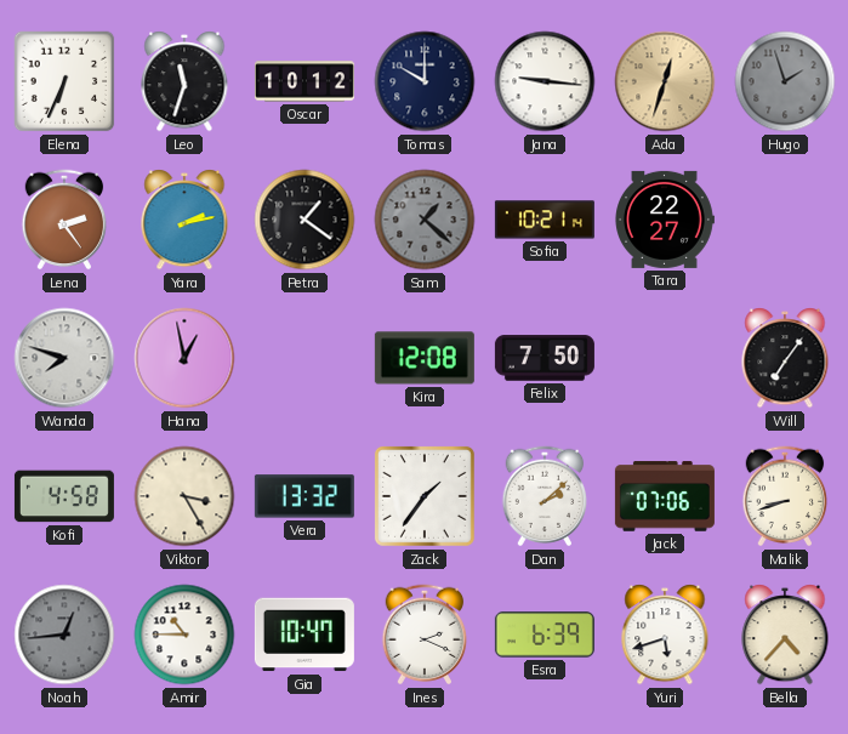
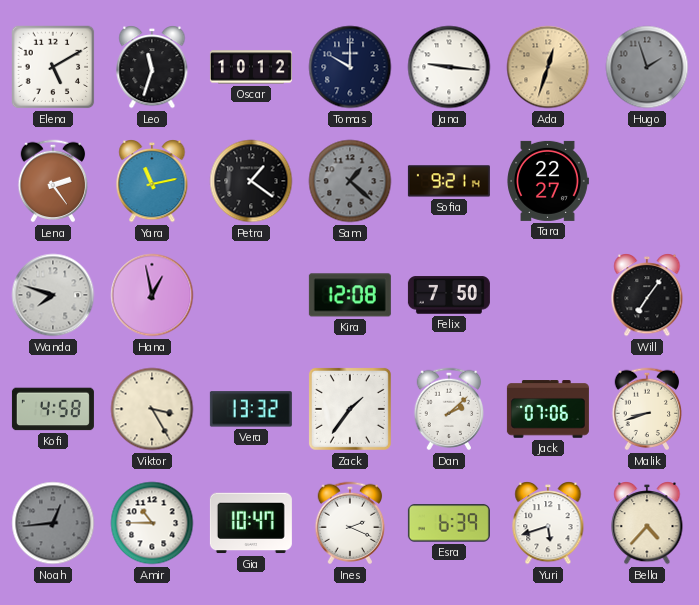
Elena: 6:34 -> 5:10 (53, 67)
Yara: 2:13 -> 11:13 (152, 181)
Sofia: 10:21 -> 9:21 (449, 181)
